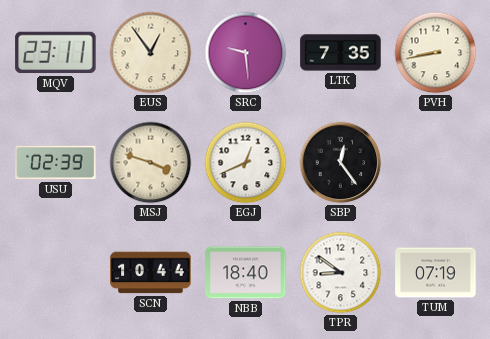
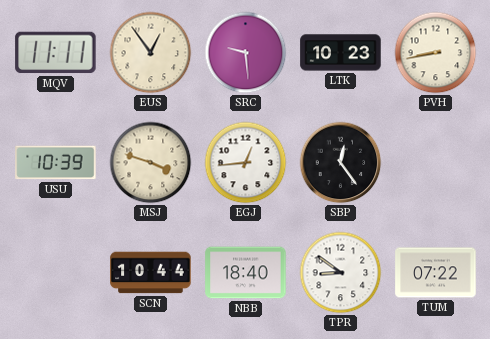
MQV: 23:11 -> 11:11 (56, 53)
LTK: 7:35 -> 10:23 (341, 53)
USU: 02:39 -> 10:39 (56, 163)
EGJ: 12:41 -> 12:44 (246, 163)
TUM: 07:19 -> 07:22 (436, 273)
